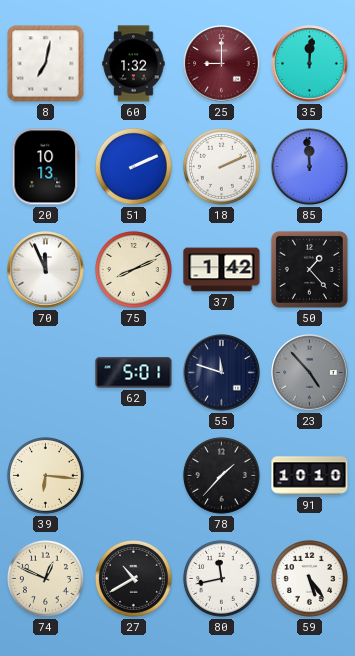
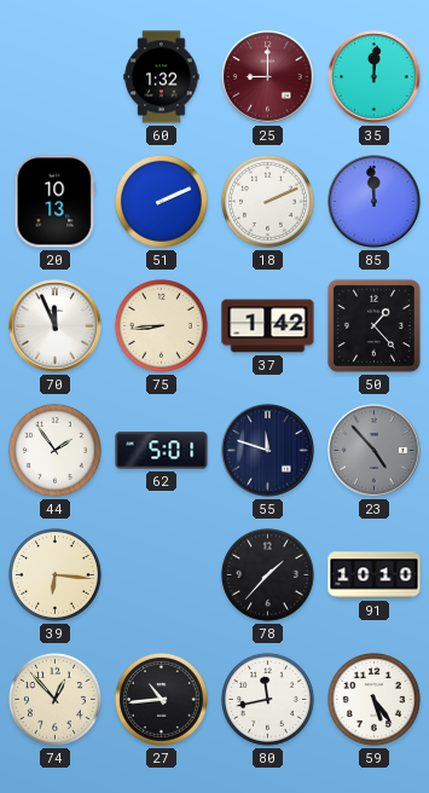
8: 7:02 -> none (46, 64)
75: 8:11 -> 8:44 (161, 325)
44: none -> 1:54 (54, 450)
74: 12:49 -> 12:53 (54, 699)
27: 10:40 -> 10:44 (161, 699)
